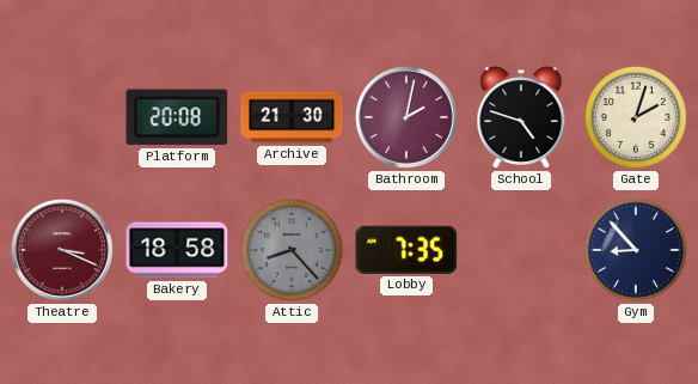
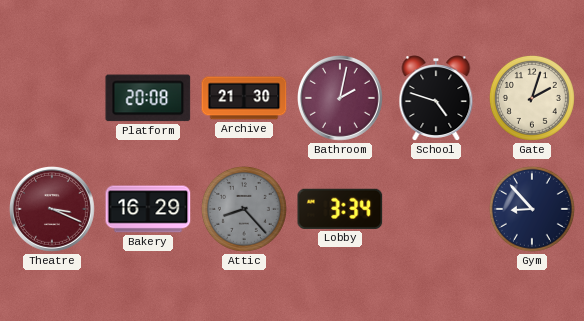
Bakery: 18:58 -> 16:29 (148, 209)
Lobby: 7:35 -> 3:34 (340, 209)
